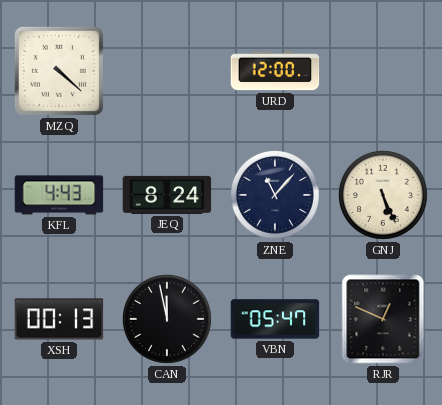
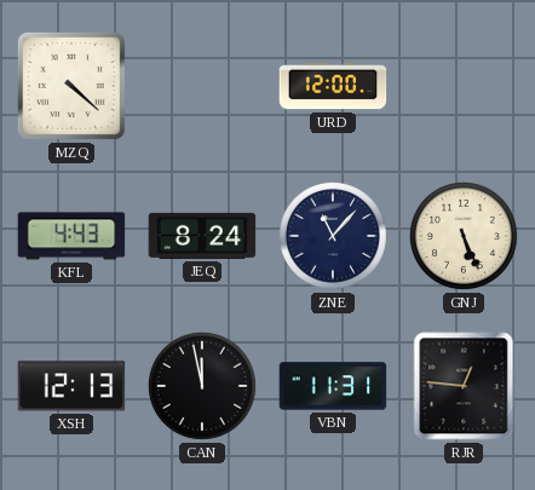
XSH: 00:13 -> 12:13 (71, 386)
VBN: 05:47 -> 11:31 (333, 386)
RJR: 12:49 -> 12:46 (464, 386)
